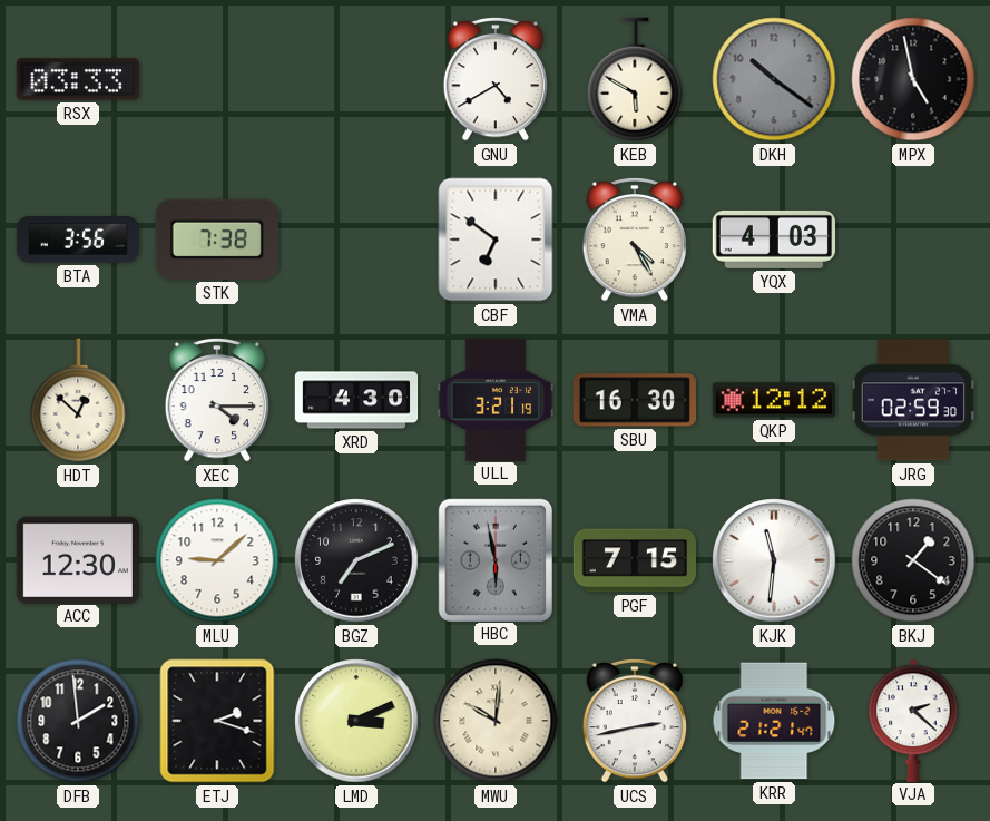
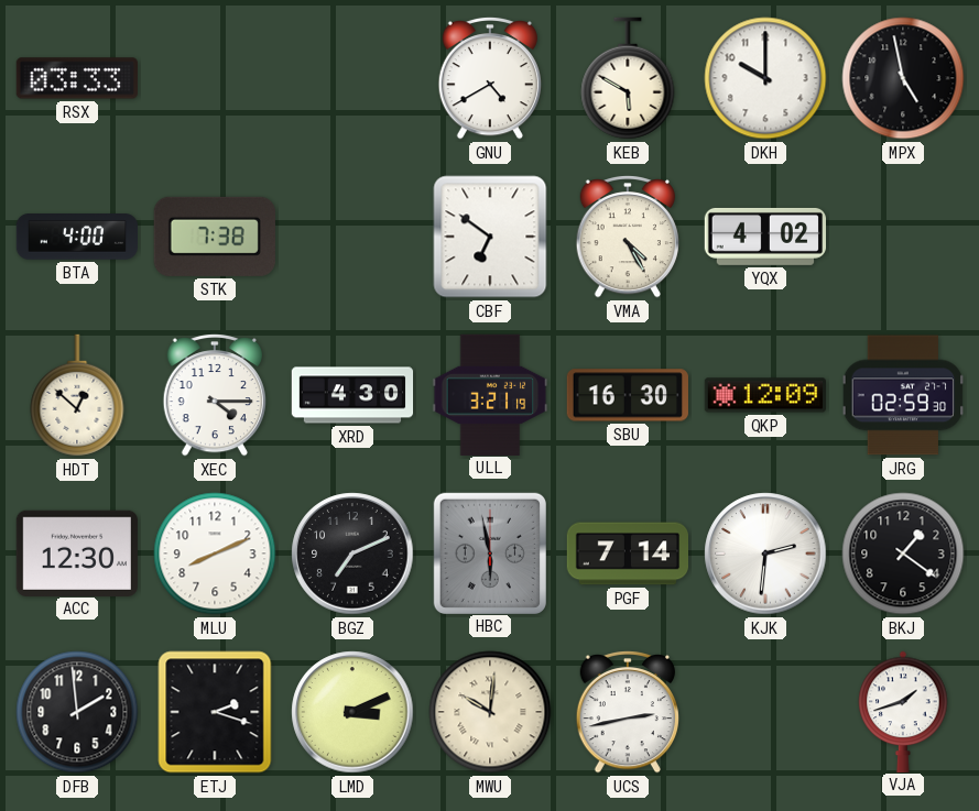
DKH: 10:21 -> 10:00 (765, 78)
DKH dial: grey -> white (765, 78)
BTA: 3:56 -> 4:00 (76, 237)
YQX: 4:03 -> 4:02 (764, 237)
QKP: 12:12 -> 12:09 (765, 395)
MLU: 9:08 -> 8:11 (215, 554)
PGF: 7:15 -> 7:14 (627, 554)
KJK: 11:31 -> 2:31 (765, 554)
KRR: 21:21 -> none (774, 721)
VJA: 2:22 -> 1:42 (903, 711)
